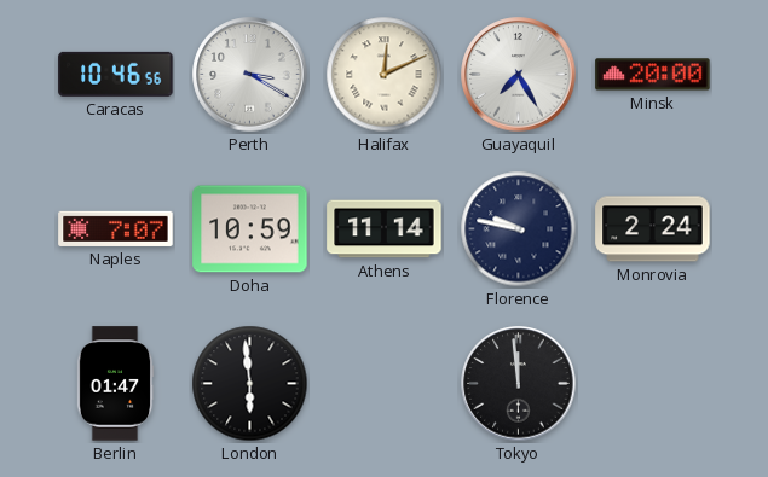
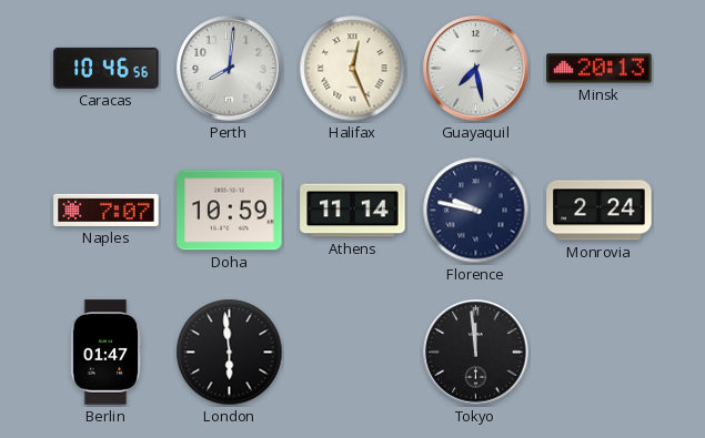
Perth: 3:20 -> 8:01 (230, 69)
Halifax: 12:11 -> 12:26 (353, 69)
Guayaquil: 7:25 -> 7:28 (476, 69)
Minsk: 20:00 -> 20:13 (600, 69)
